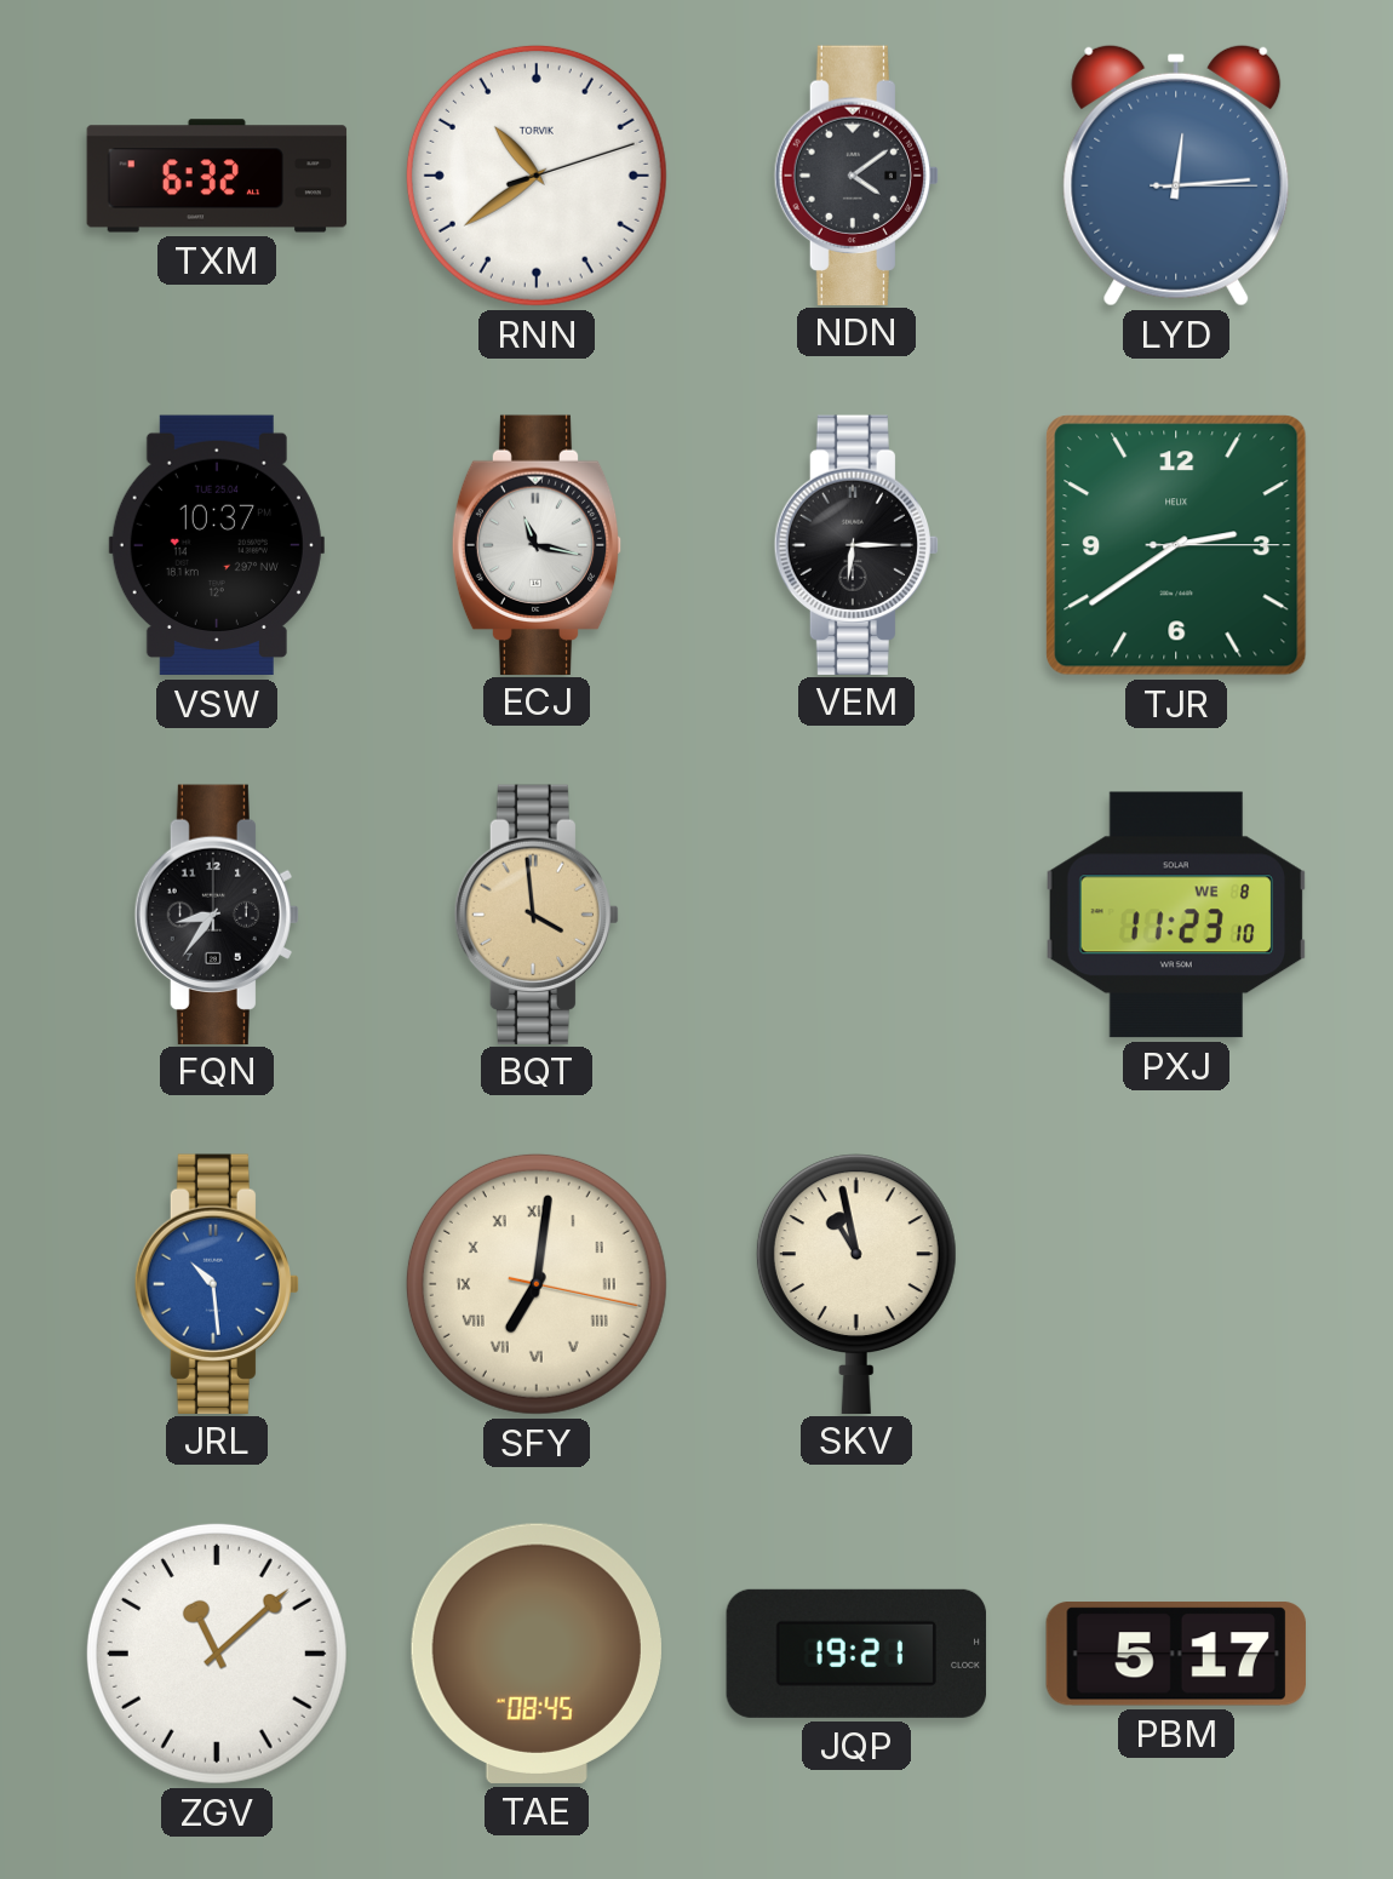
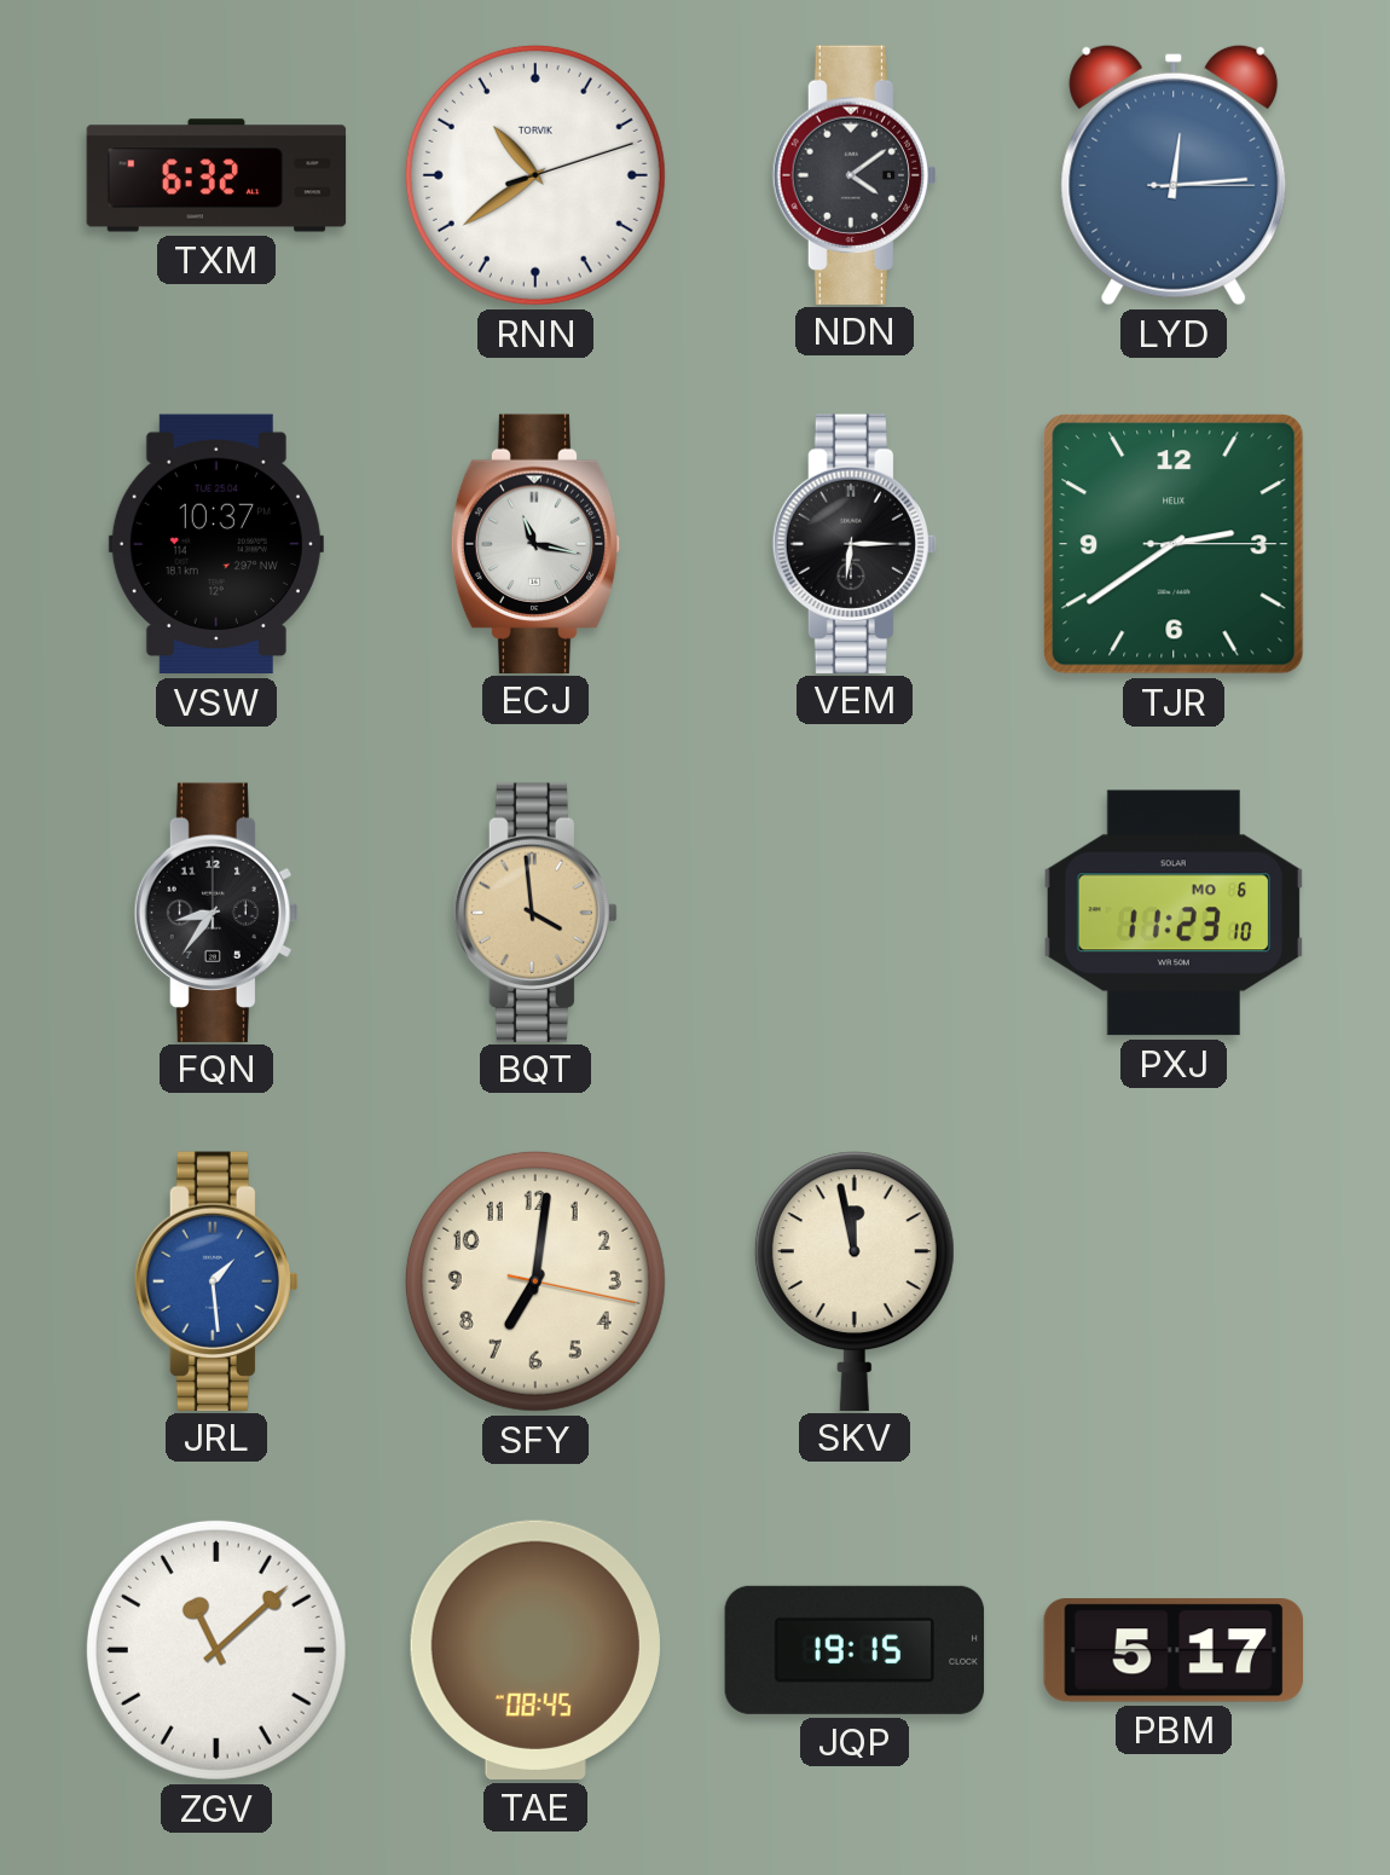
PXJ date: WE 8 -> MO 6 (1174, 913)
JRL: 10:29 -> 1:29 (215, 1280)
SFY numerals: Roman -> Arabic (535, 1281)
SKV: 10:58 -> 11:58 (855, 1280)
JQP: 19:21 -> 19:15 (855, 1650)
